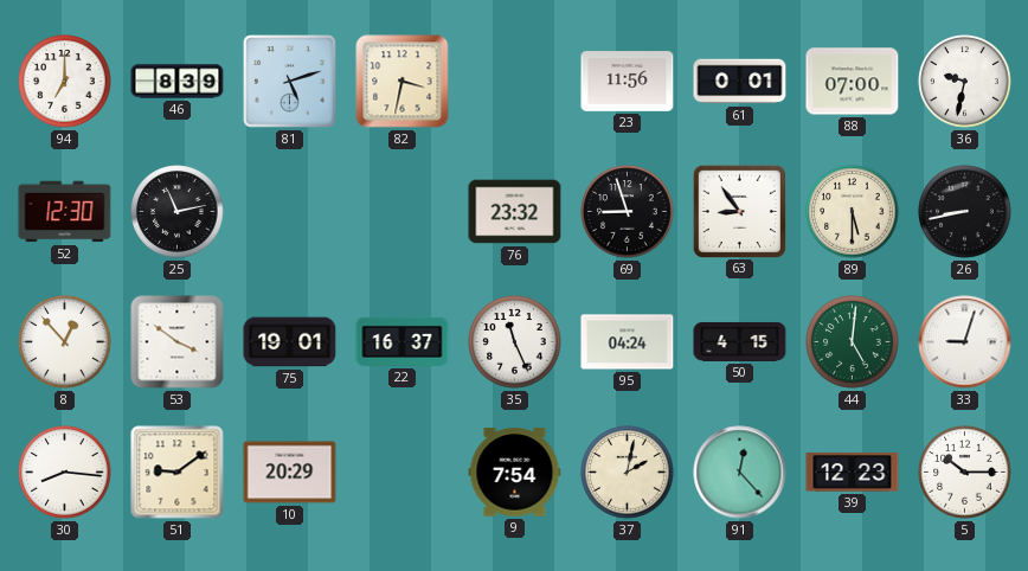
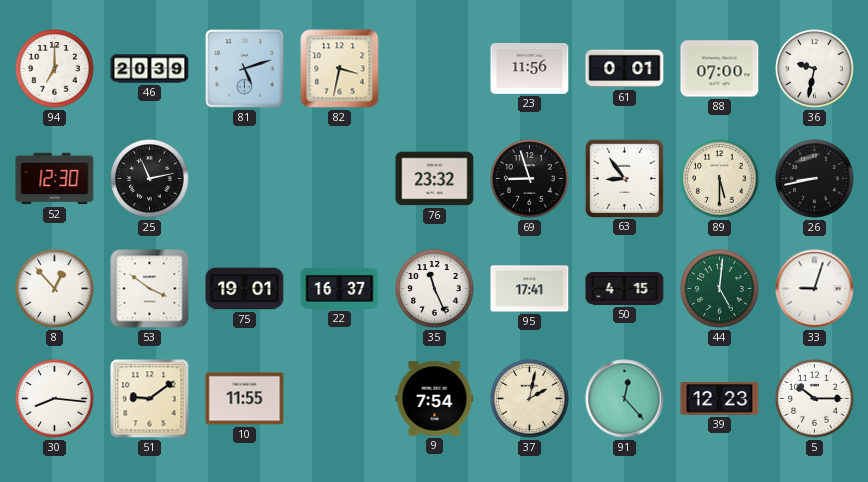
46: 8:39 -> 20:39 (150, 69)
95: 04:24 -> 17:41 (530, 289)
10: 20:29 -> 11:55 (245, 399)
